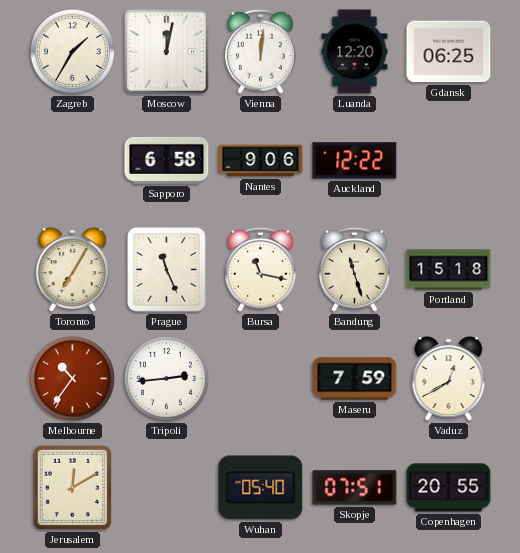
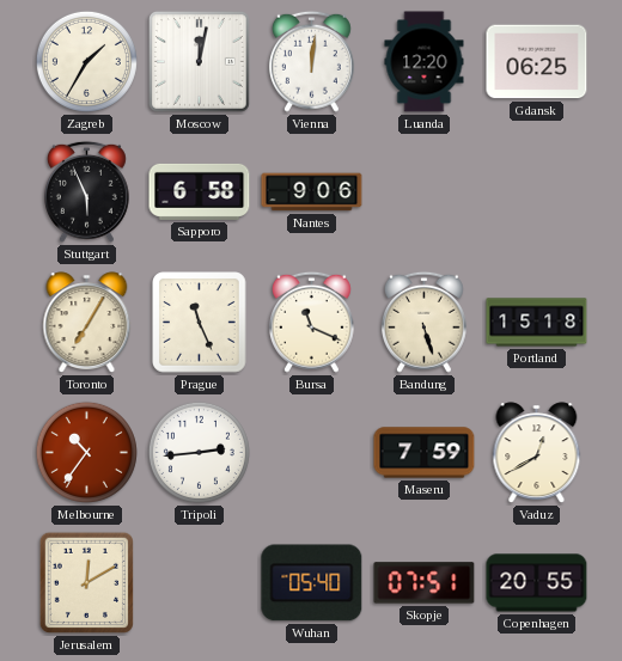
Stuttgart: none -> 5:56 (86, 191)
Auckland: 12:22 -> none (355, 161)
Bursa: 11:17 -> 11:19 (311, 322)
Bandung: 11:27 -> 5:27 (423, 322)
